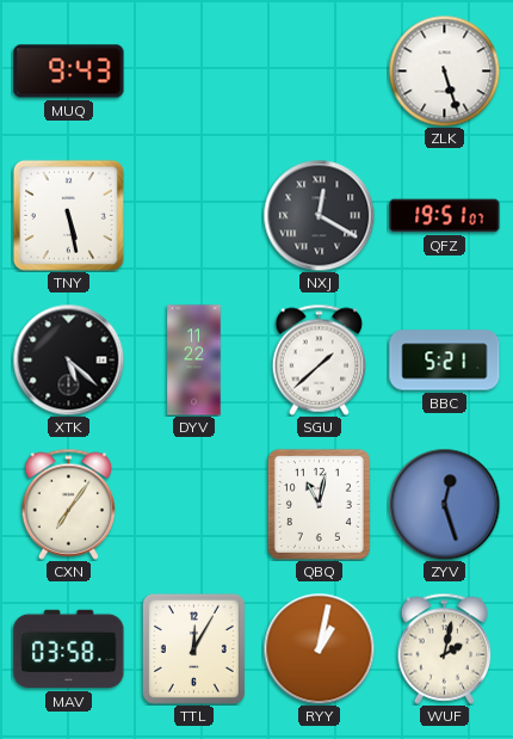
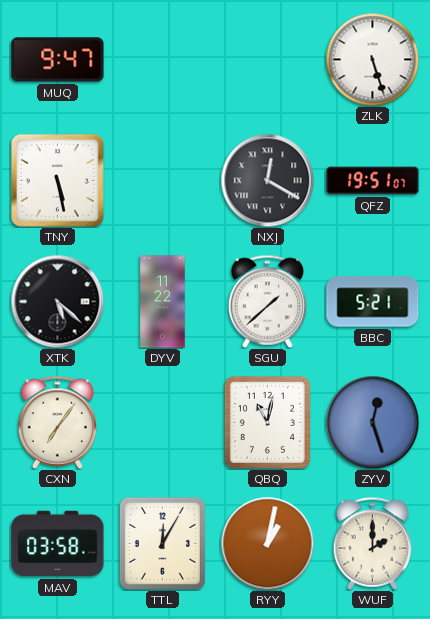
MUQ: 9:43 -> 9:47 (58, 60)
WUF: 2:02 -> 2:00 (373, 543)
